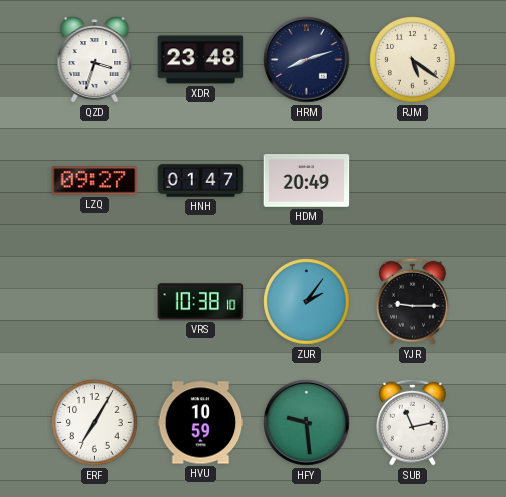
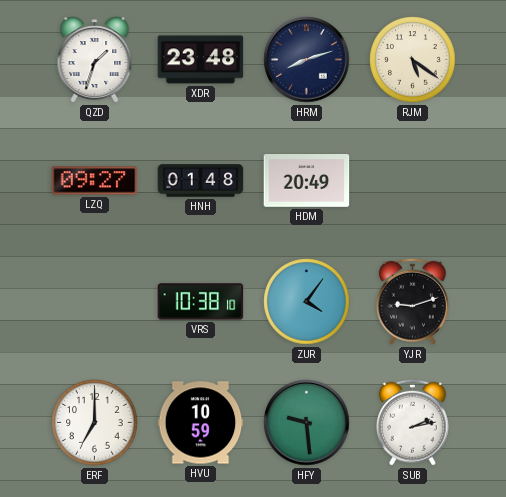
QZD: 3:33 -> 1:33 (95, 60)
HNH: 01:47 -> 01:48 (201, 181)
ZUR: 2:06 -> 4:06 (307, 302)
YJR: 9:15 -> 9:12 (412, 301)
ERF: 7:05 -> 7:00 (95, 423)
SUB: 11:13 -> 2:13 (412, 422)
